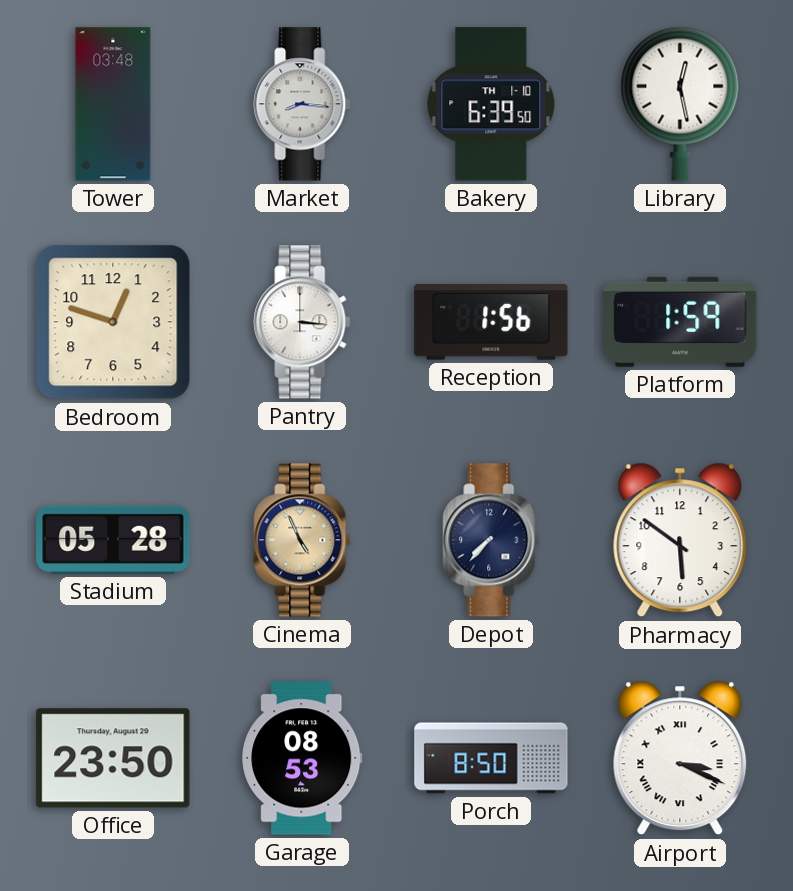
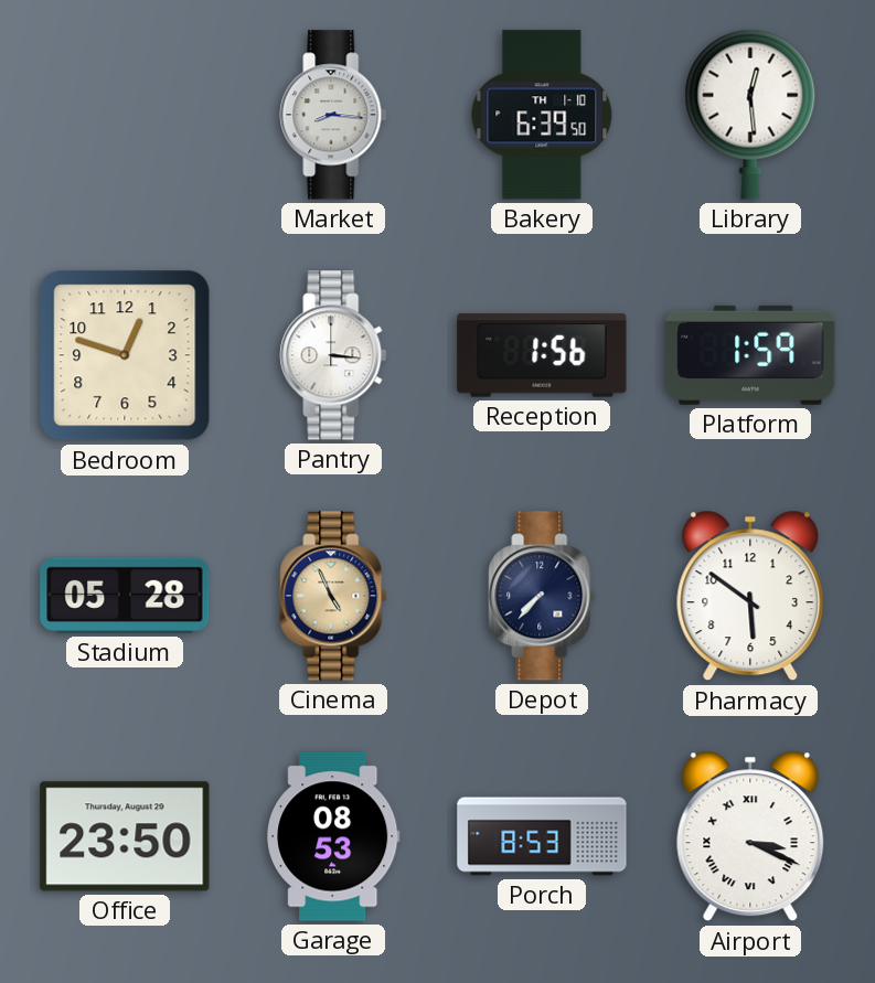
Tower: 03:48 -> none (113, 104)
Library: 12:28 -> 12:29 (750, 115)
Porch: 8:50 -> 8:53 (542, 836)
